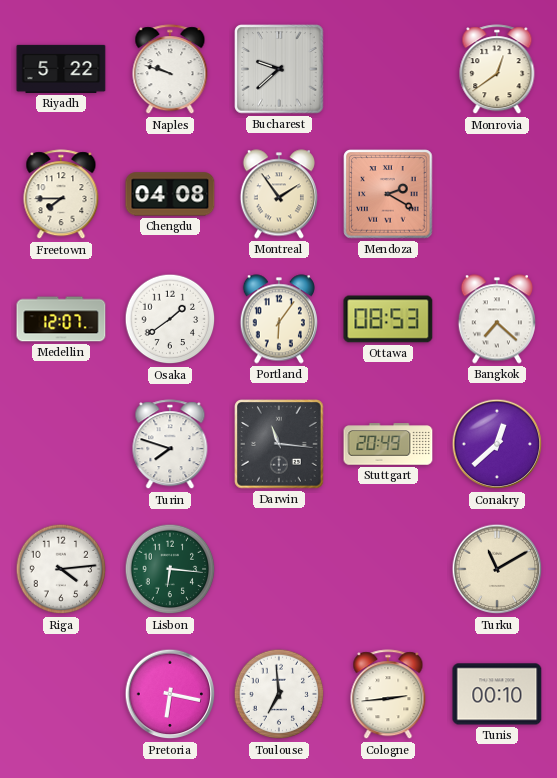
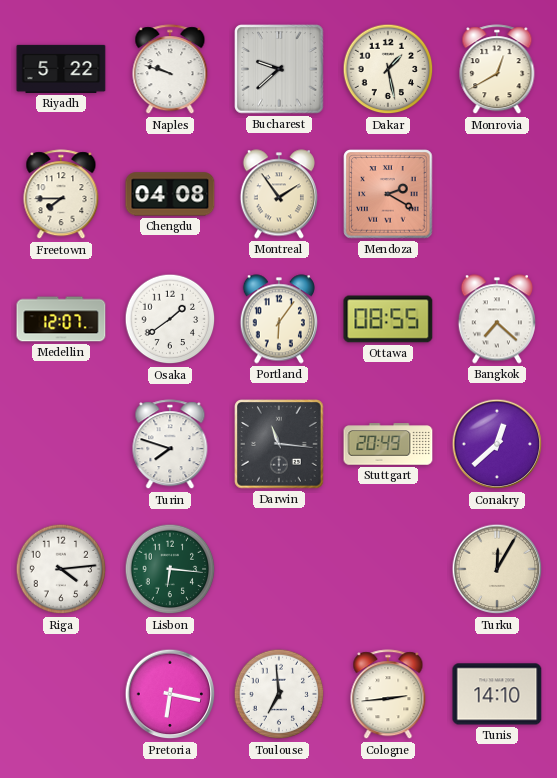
Dakar: none -> 1:28 (388, 69)
Monrovia: 12:39 -> 12:40 (497, 70)
Ottawa: 08:53 -> 08:55 (388, 319)
Turku: 11:10 -> 12:05 (497, 569)
Tunis: 00:10 -> 14:10 (497, 694)
